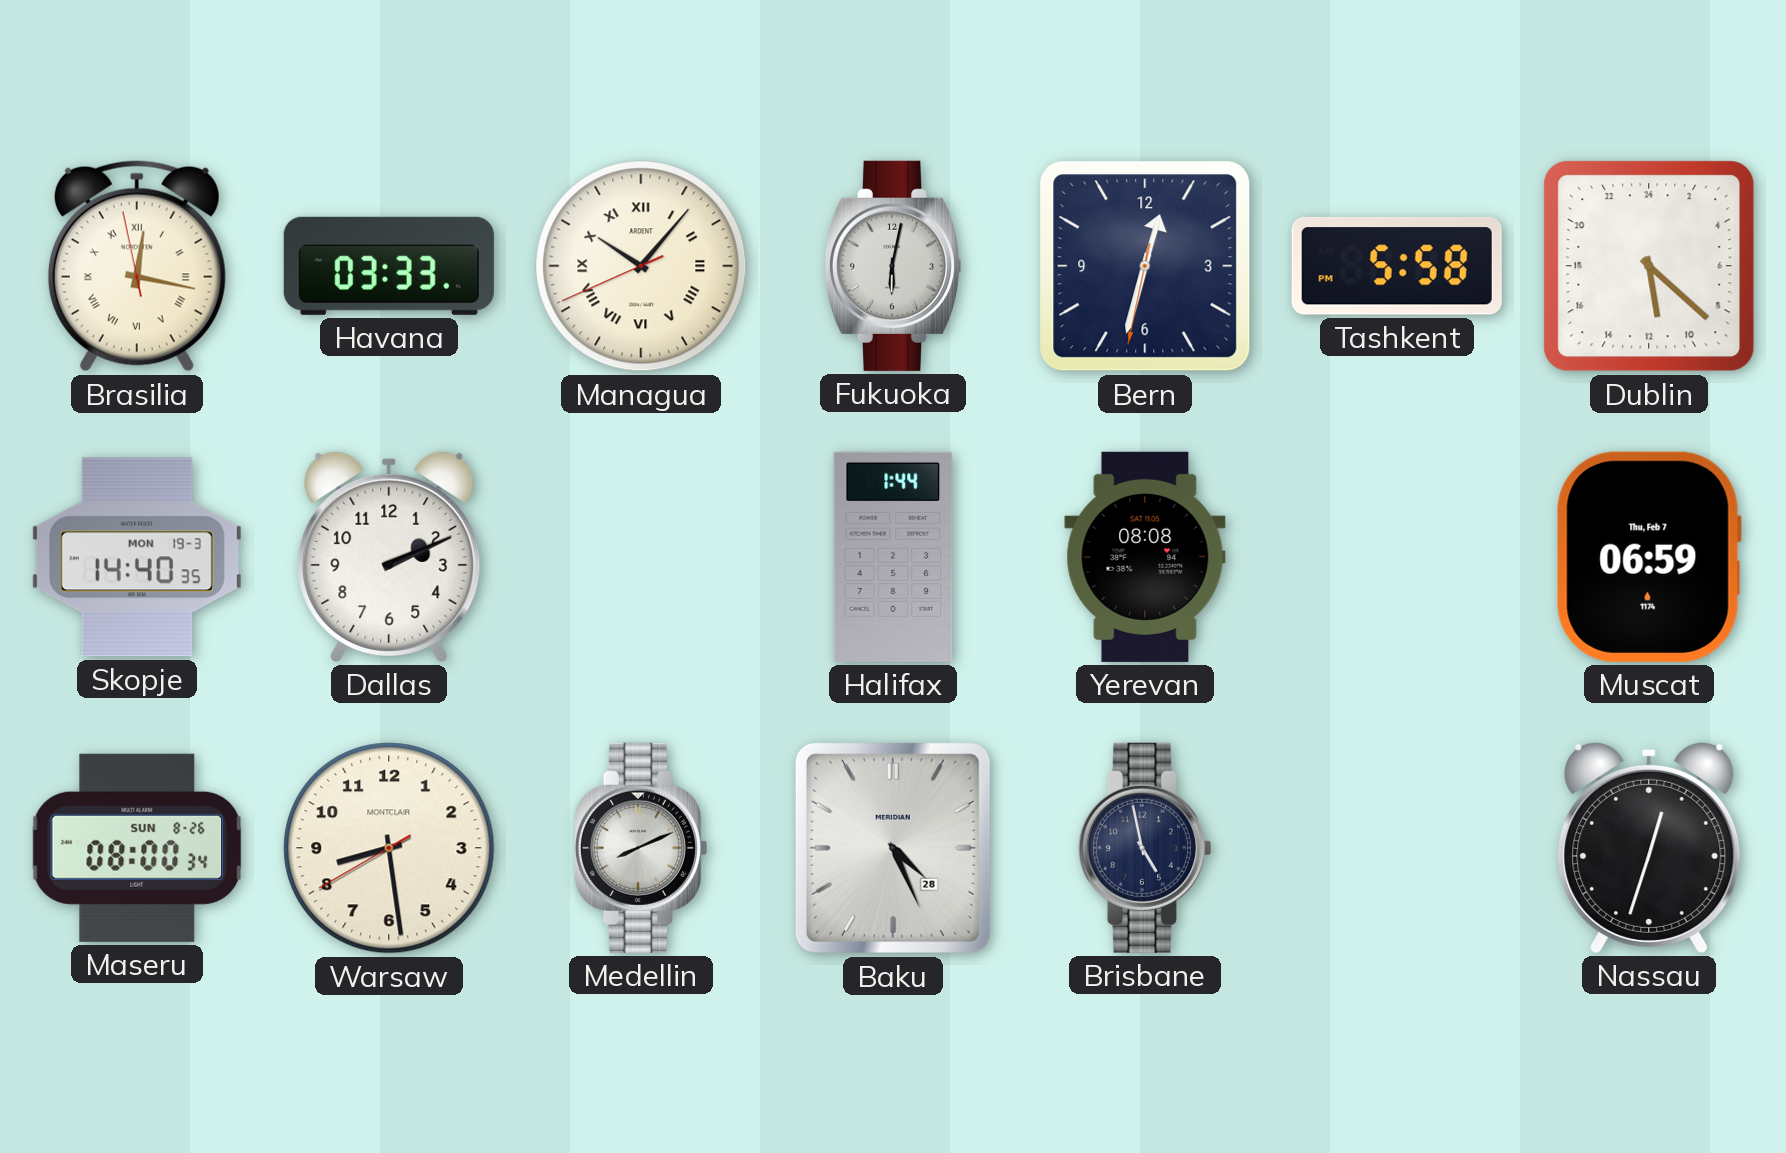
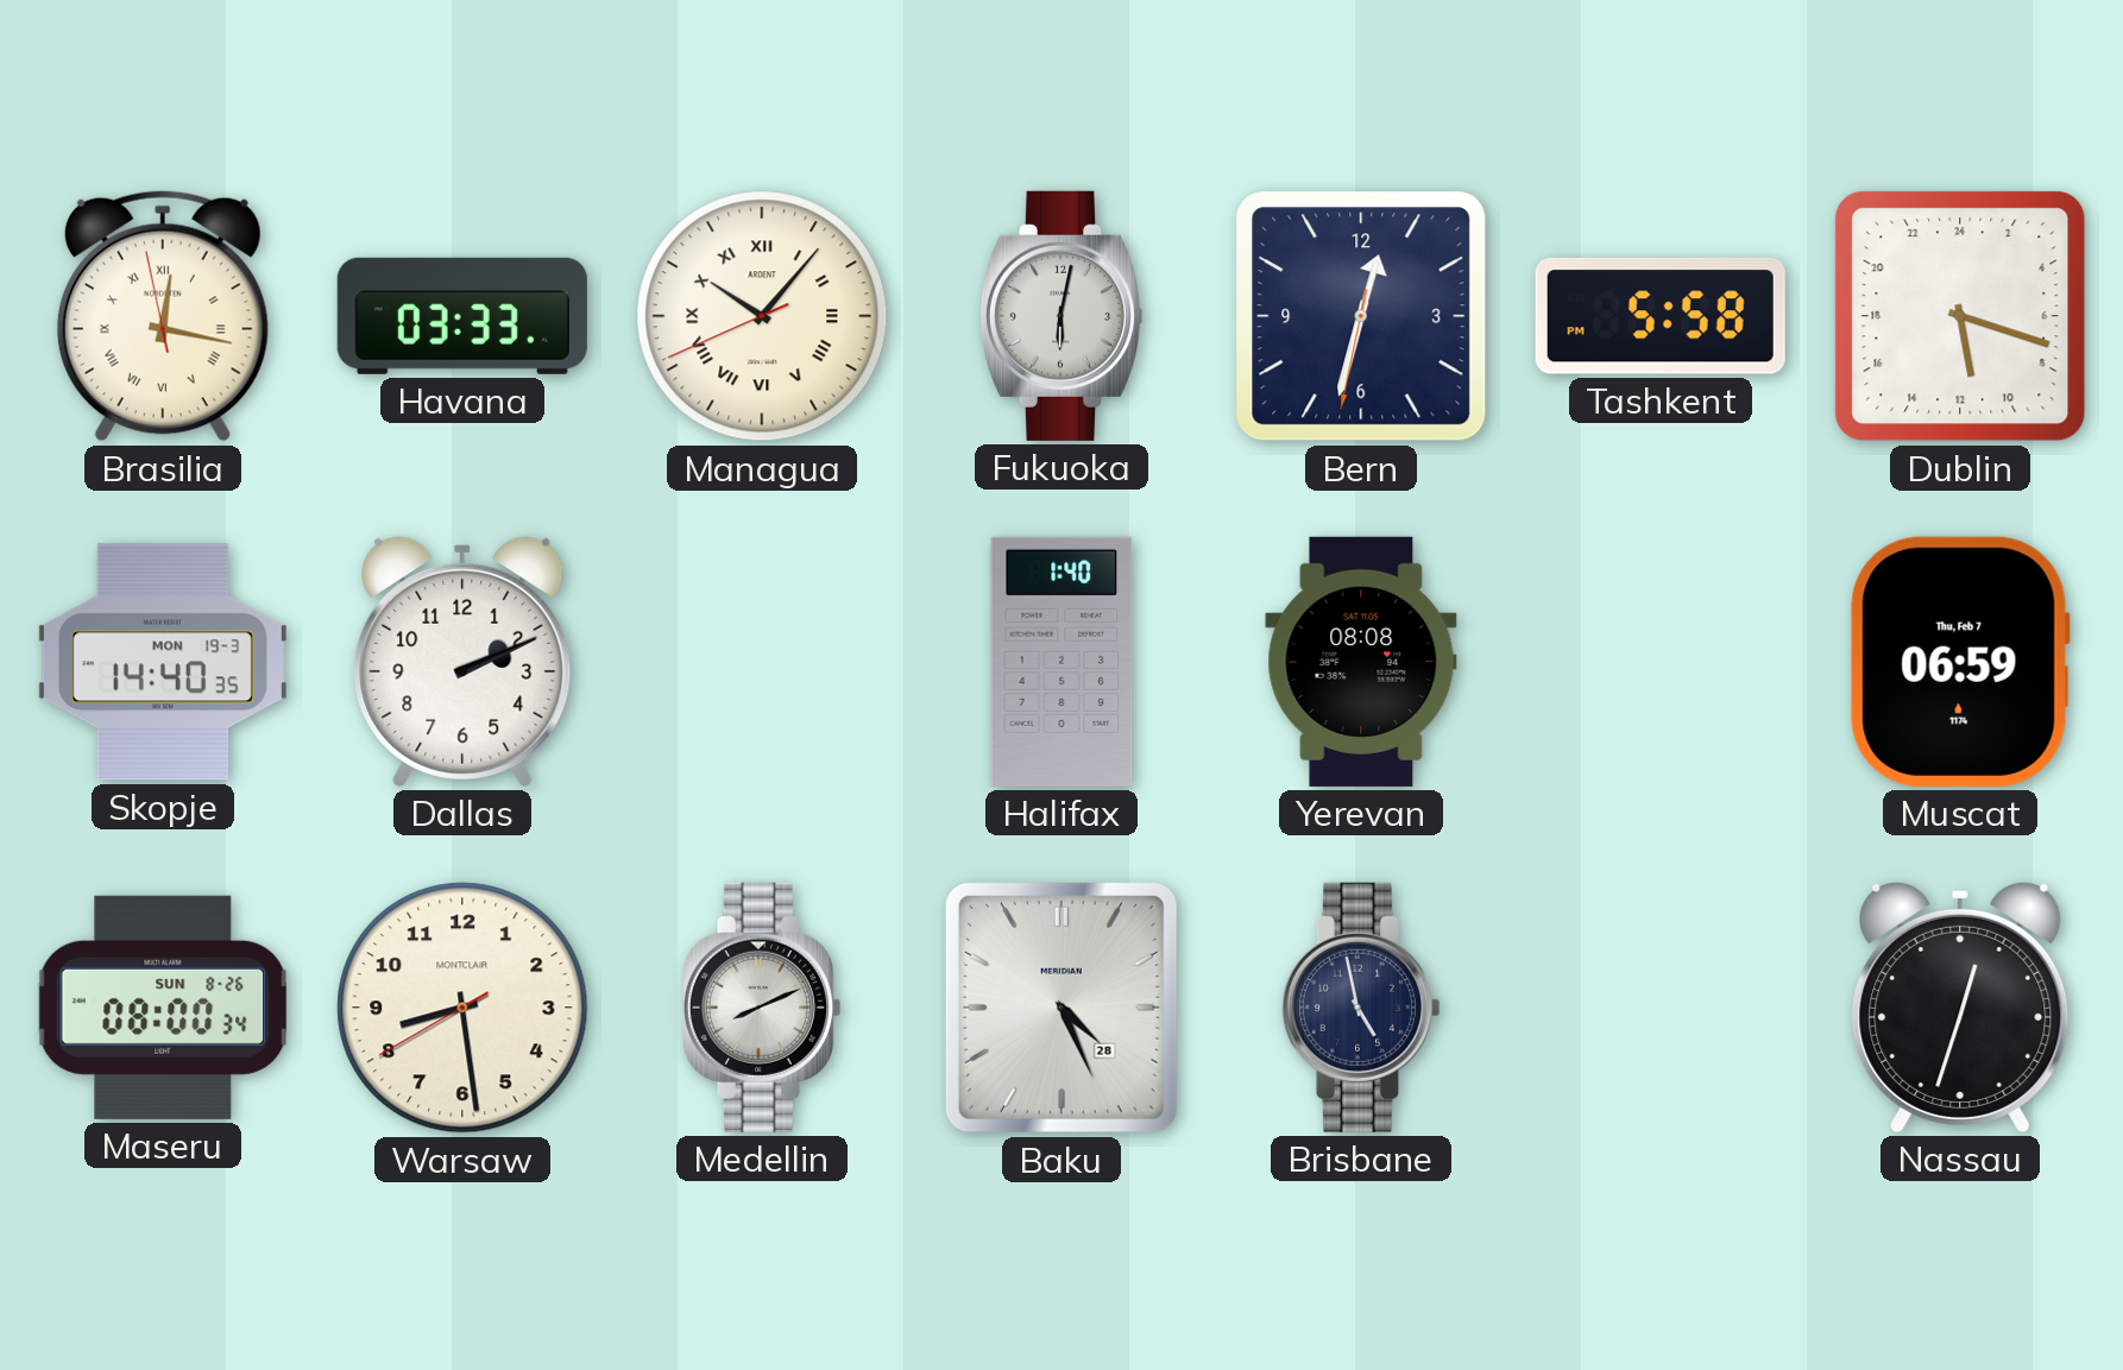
Dublin: 11:22 -> 11:18 (1960, 316)
Halifax: 1:44 -> 1:40 (1061, 662)
